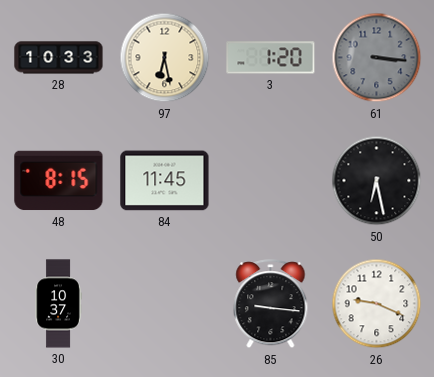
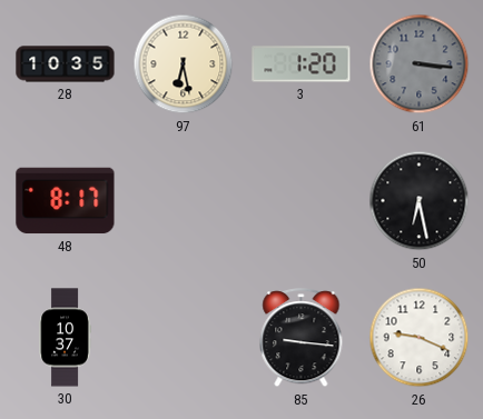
28: 10:33 -> 10:35 (66, 64)
48: 8:15 -> 8:17 (66, 201)
84: 11:45 -> none (165, 181)
